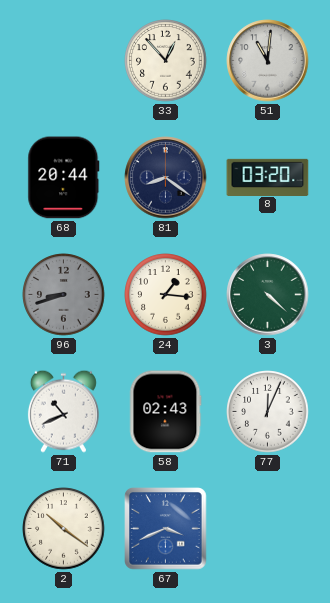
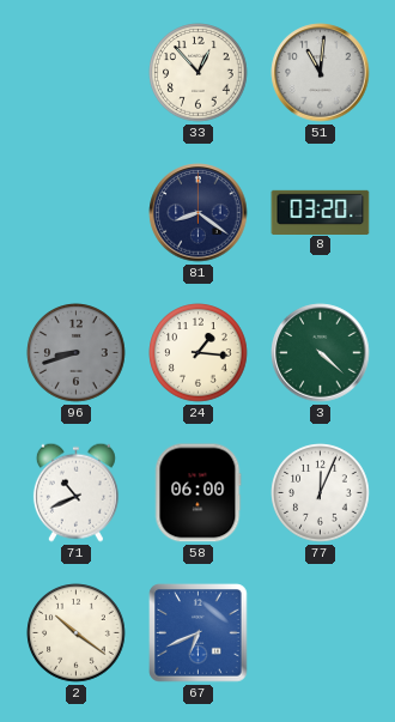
68: 20:44 -> none (64, 178)
58: 02:43 -> 06:00 (197, 493)
67: 3:41 -> 6:41 (199, 633)
